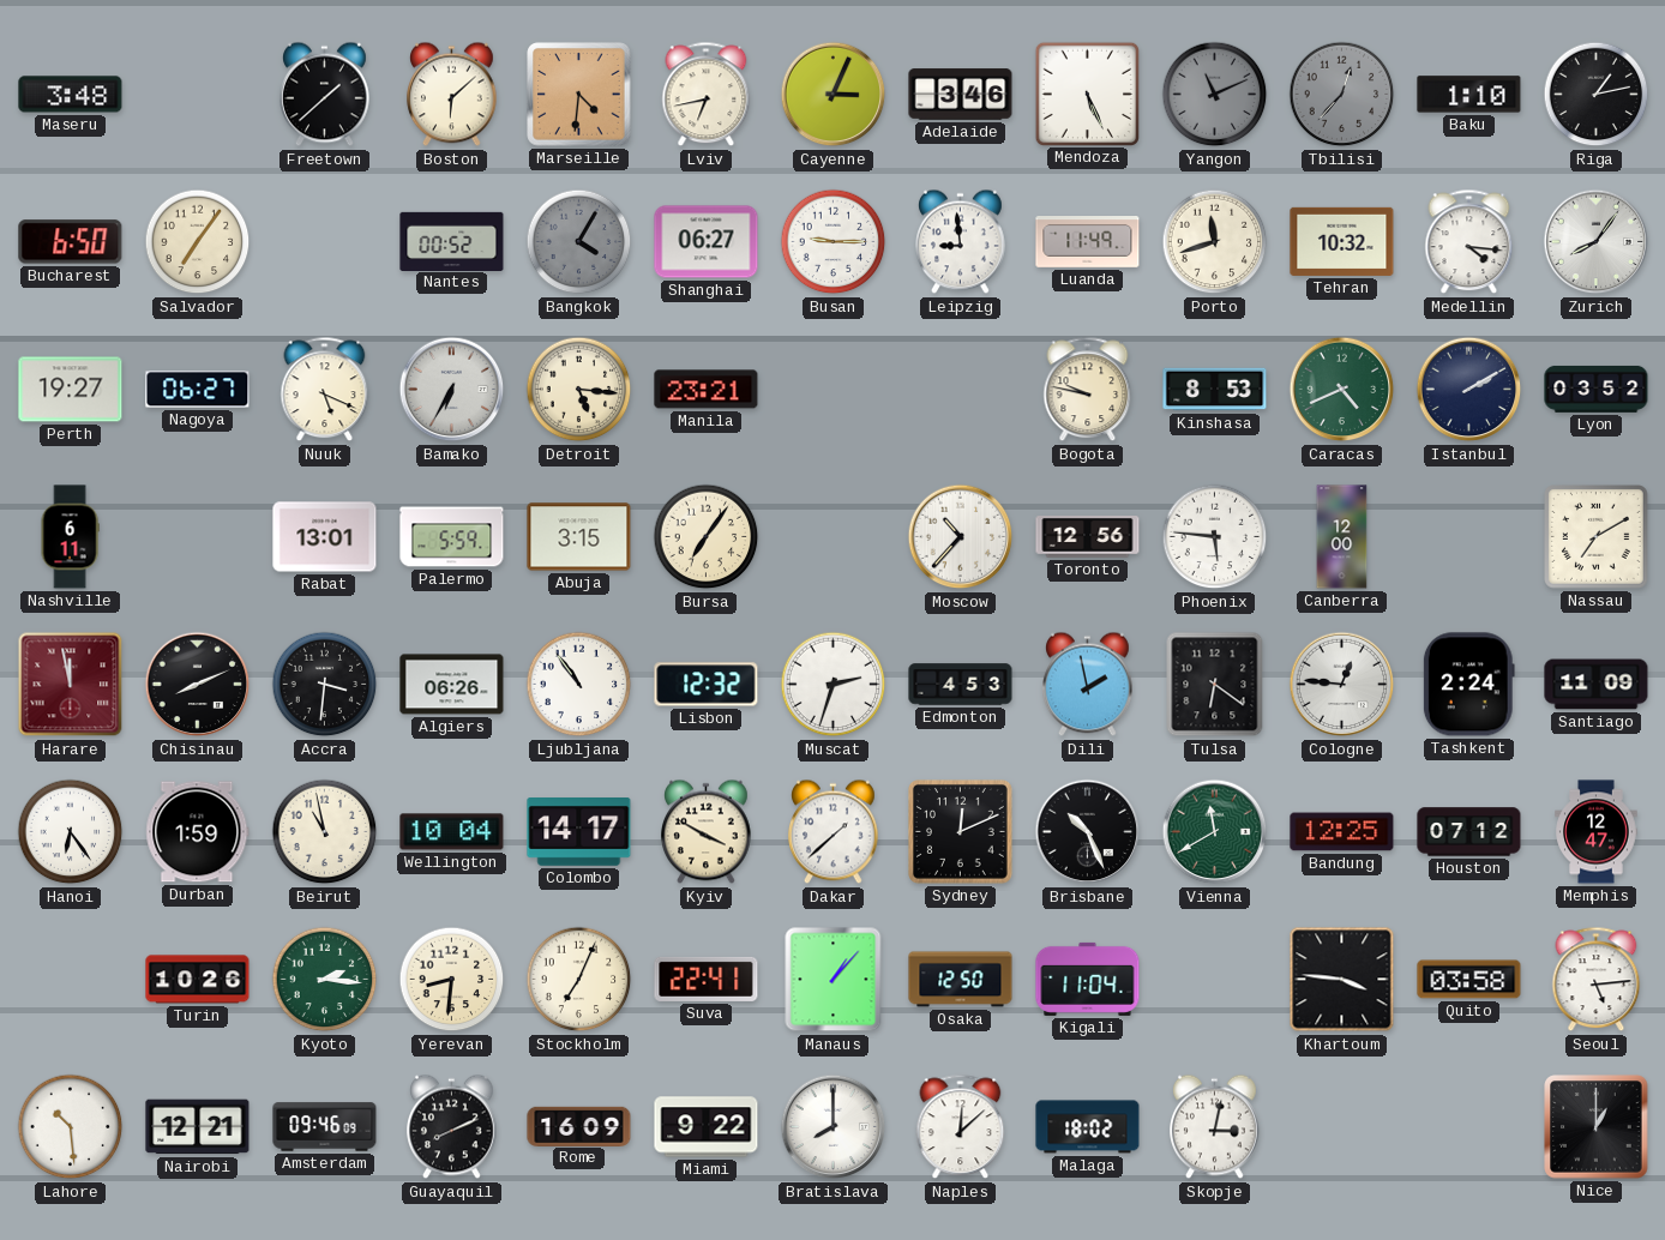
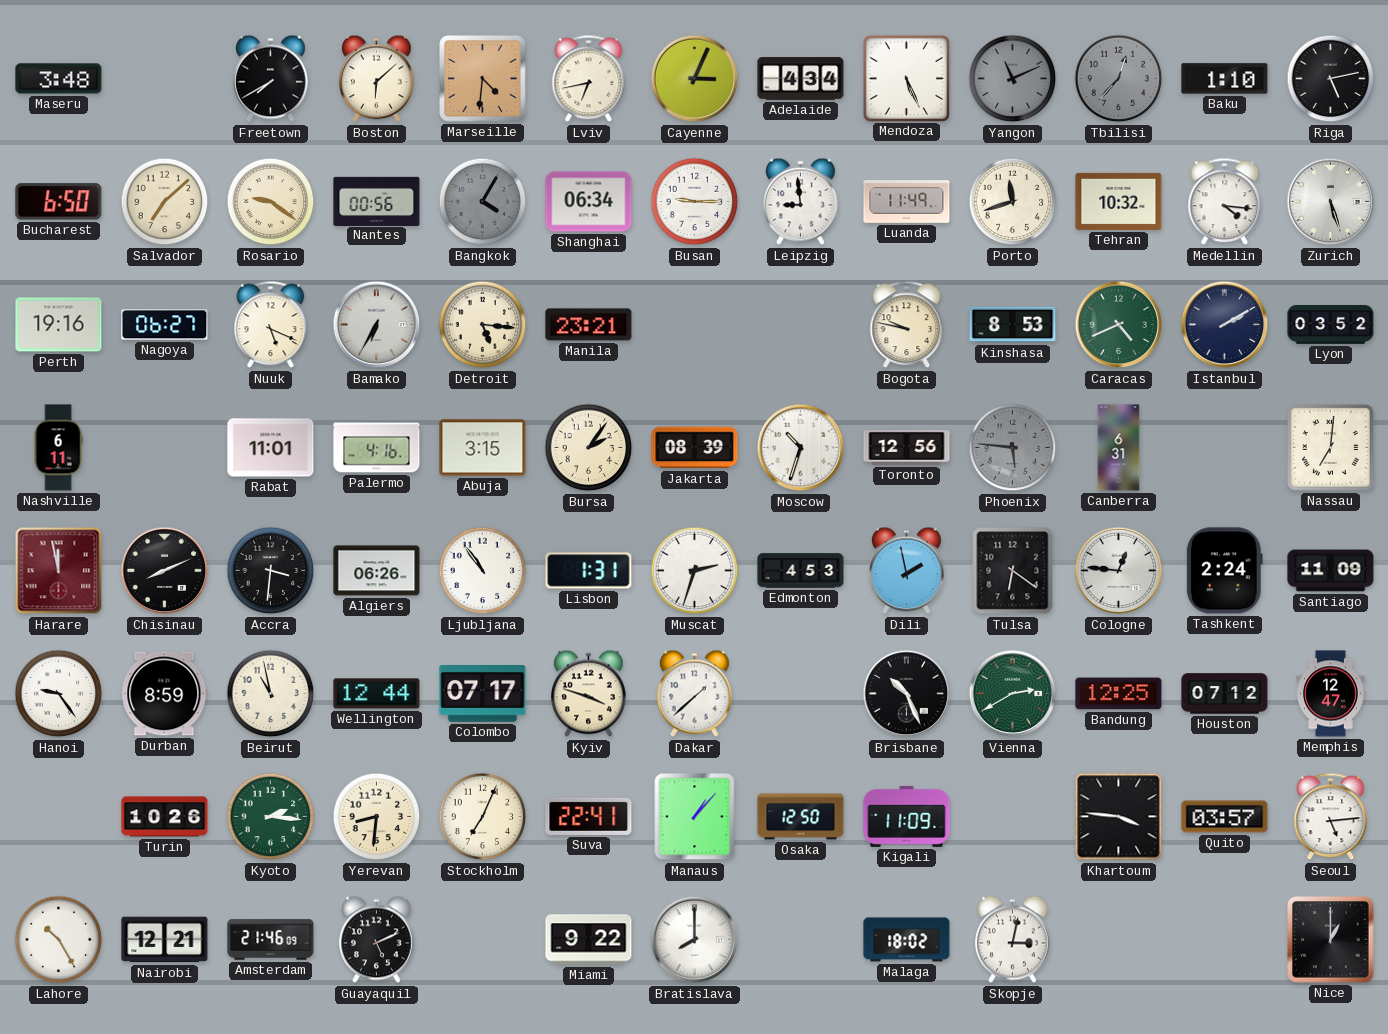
Freetown: 1:38 -> 7:40 (271, 79)
Adelaide: 3:46 -> 4:34 (801, 79)
Riga: 1:13 -> 5:13 (1331, 79)
Salvador: 7:06 -> 7:08 (165, 202)
Rosario: none -> 9:21 (271, 202)
Nantes: 00:52 -> 00:56 (377, 201)
Shanghai: 06:27 -> 06:34 (589, 202)
Zurich: 8:06 -> 5:27 (1331, 202)
Perth: 19:27 -> 19:16 (59, 325)
Rabat: 13:01 -> 11:01 (271, 448)
Palermo: 5:59 -> 4:16 (377, 448)
Bursa: 7:06 -> 2:06 (589, 448)
Jakarta: none -> 08:39 (695, 448)
Moscow: 10:37 -> 10:33 (801, 448)
Phoenix dial: white -> grey (1013, 448)
Canberra: 12:00 -> 6:31 (1119, 448)
Nassau: 7:10 -> 7:01 (1331, 448)
Lisbon: 12:32 -> 1:31 (589, 571)
Hanoi: 6:24 -> 9:24 (59, 694)
Durban: 1:59 -> 8:59 (165, 694)
Wellington: 10:04 -> 12:44 (377, 694)
Colombo: 14:17 -> 07:17 (483, 694)
Kyiv: 3:50 -> 3:48 (589, 694)
Sydney: 12:11 -> none (961, 832)
Vienna: 11:40 -> 2:40 (1013, 694)
Kigali: 11:04 -> 11:09 (907, 816)
Quito: 03:58 -> 03:57 (1225, 817)
Lahore: 10:29 -> 10:25 (59, 940)
Amsterdam: 09:46 -> 21:46 (271, 940)
Guayaquil: 8:11 -> 5:11 (377, 940)
Rome: 16:09 -> none (579, 1126)
Naples: 12:08 -> none (961, 1127)
